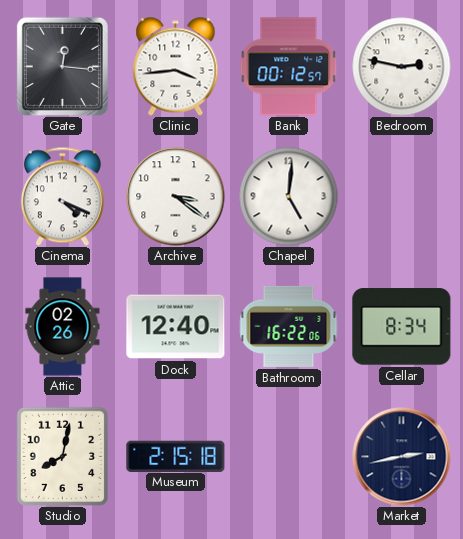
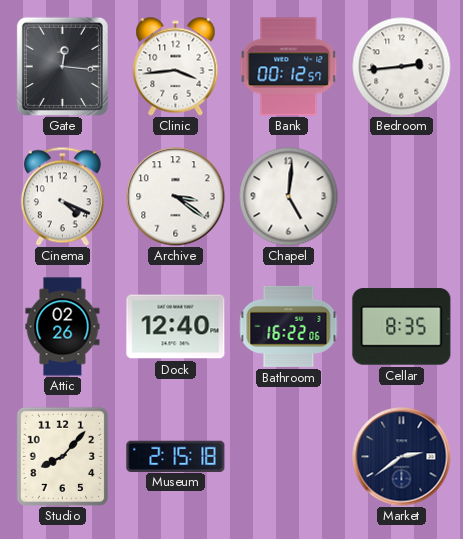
Bedroom: 2:47 -> 2:44 (402, 67)
Cellar: 8:34 -> 8:35 (402, 327)
Studio: 8:02 -> 8:07 (62, 456)
Market: 2:43 -> 2:39 (402, 457)
